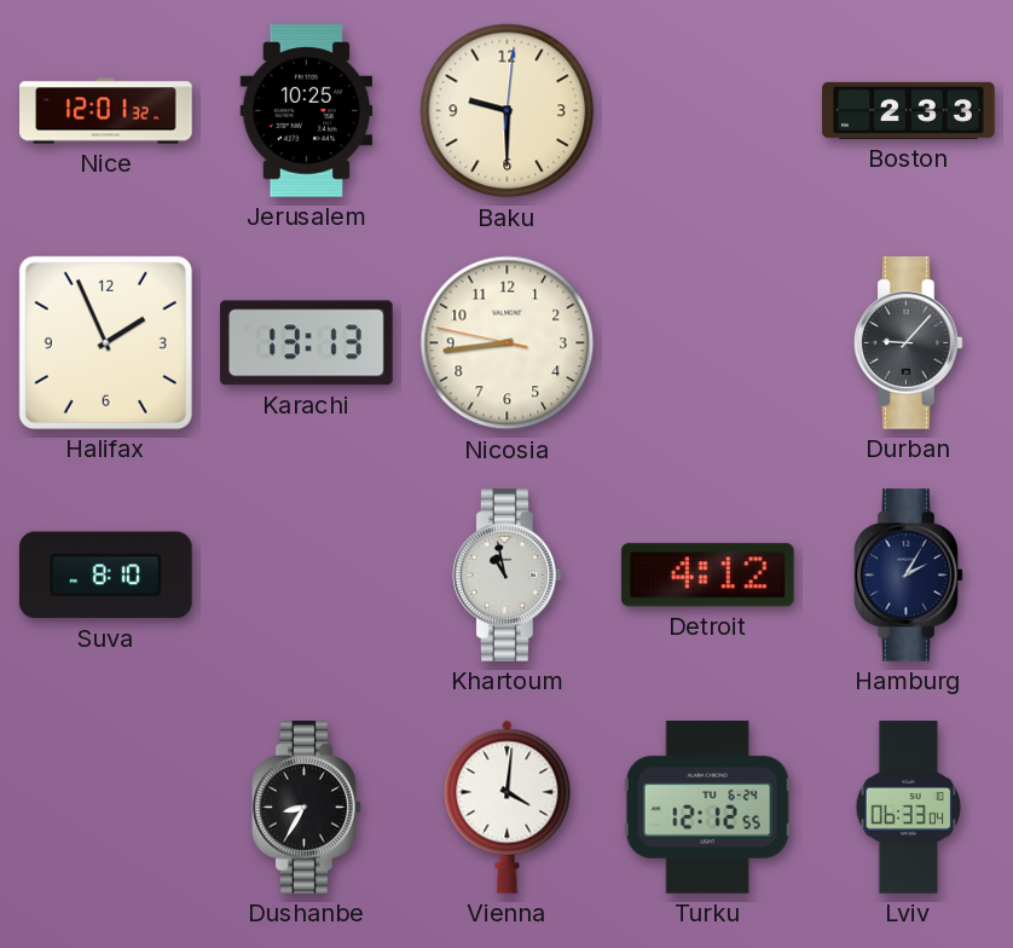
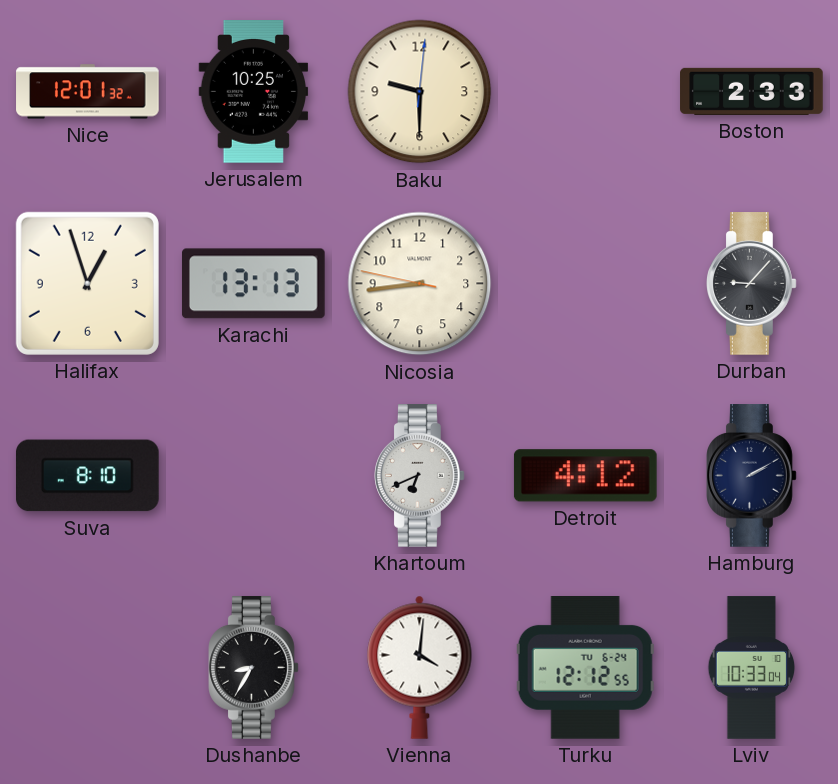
Halifax: 1:56 -> 12:57 (87, 283)
Khartoum: 10:58 -> 6:41 (420, 476)
Hamburg: 2:05 -> 2:10 (752, 476)
Lviv: 06:33 -> 10:33 (752, 668)
